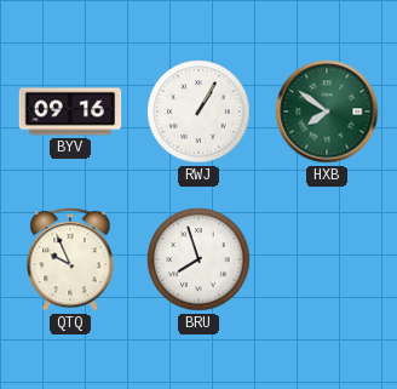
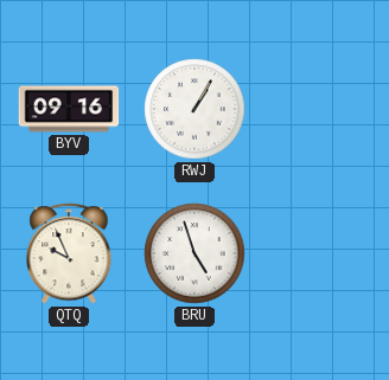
HXB: 7:51 -> none (327, 111)
BRU: 7:57 -> 4:57 (194, 253)
